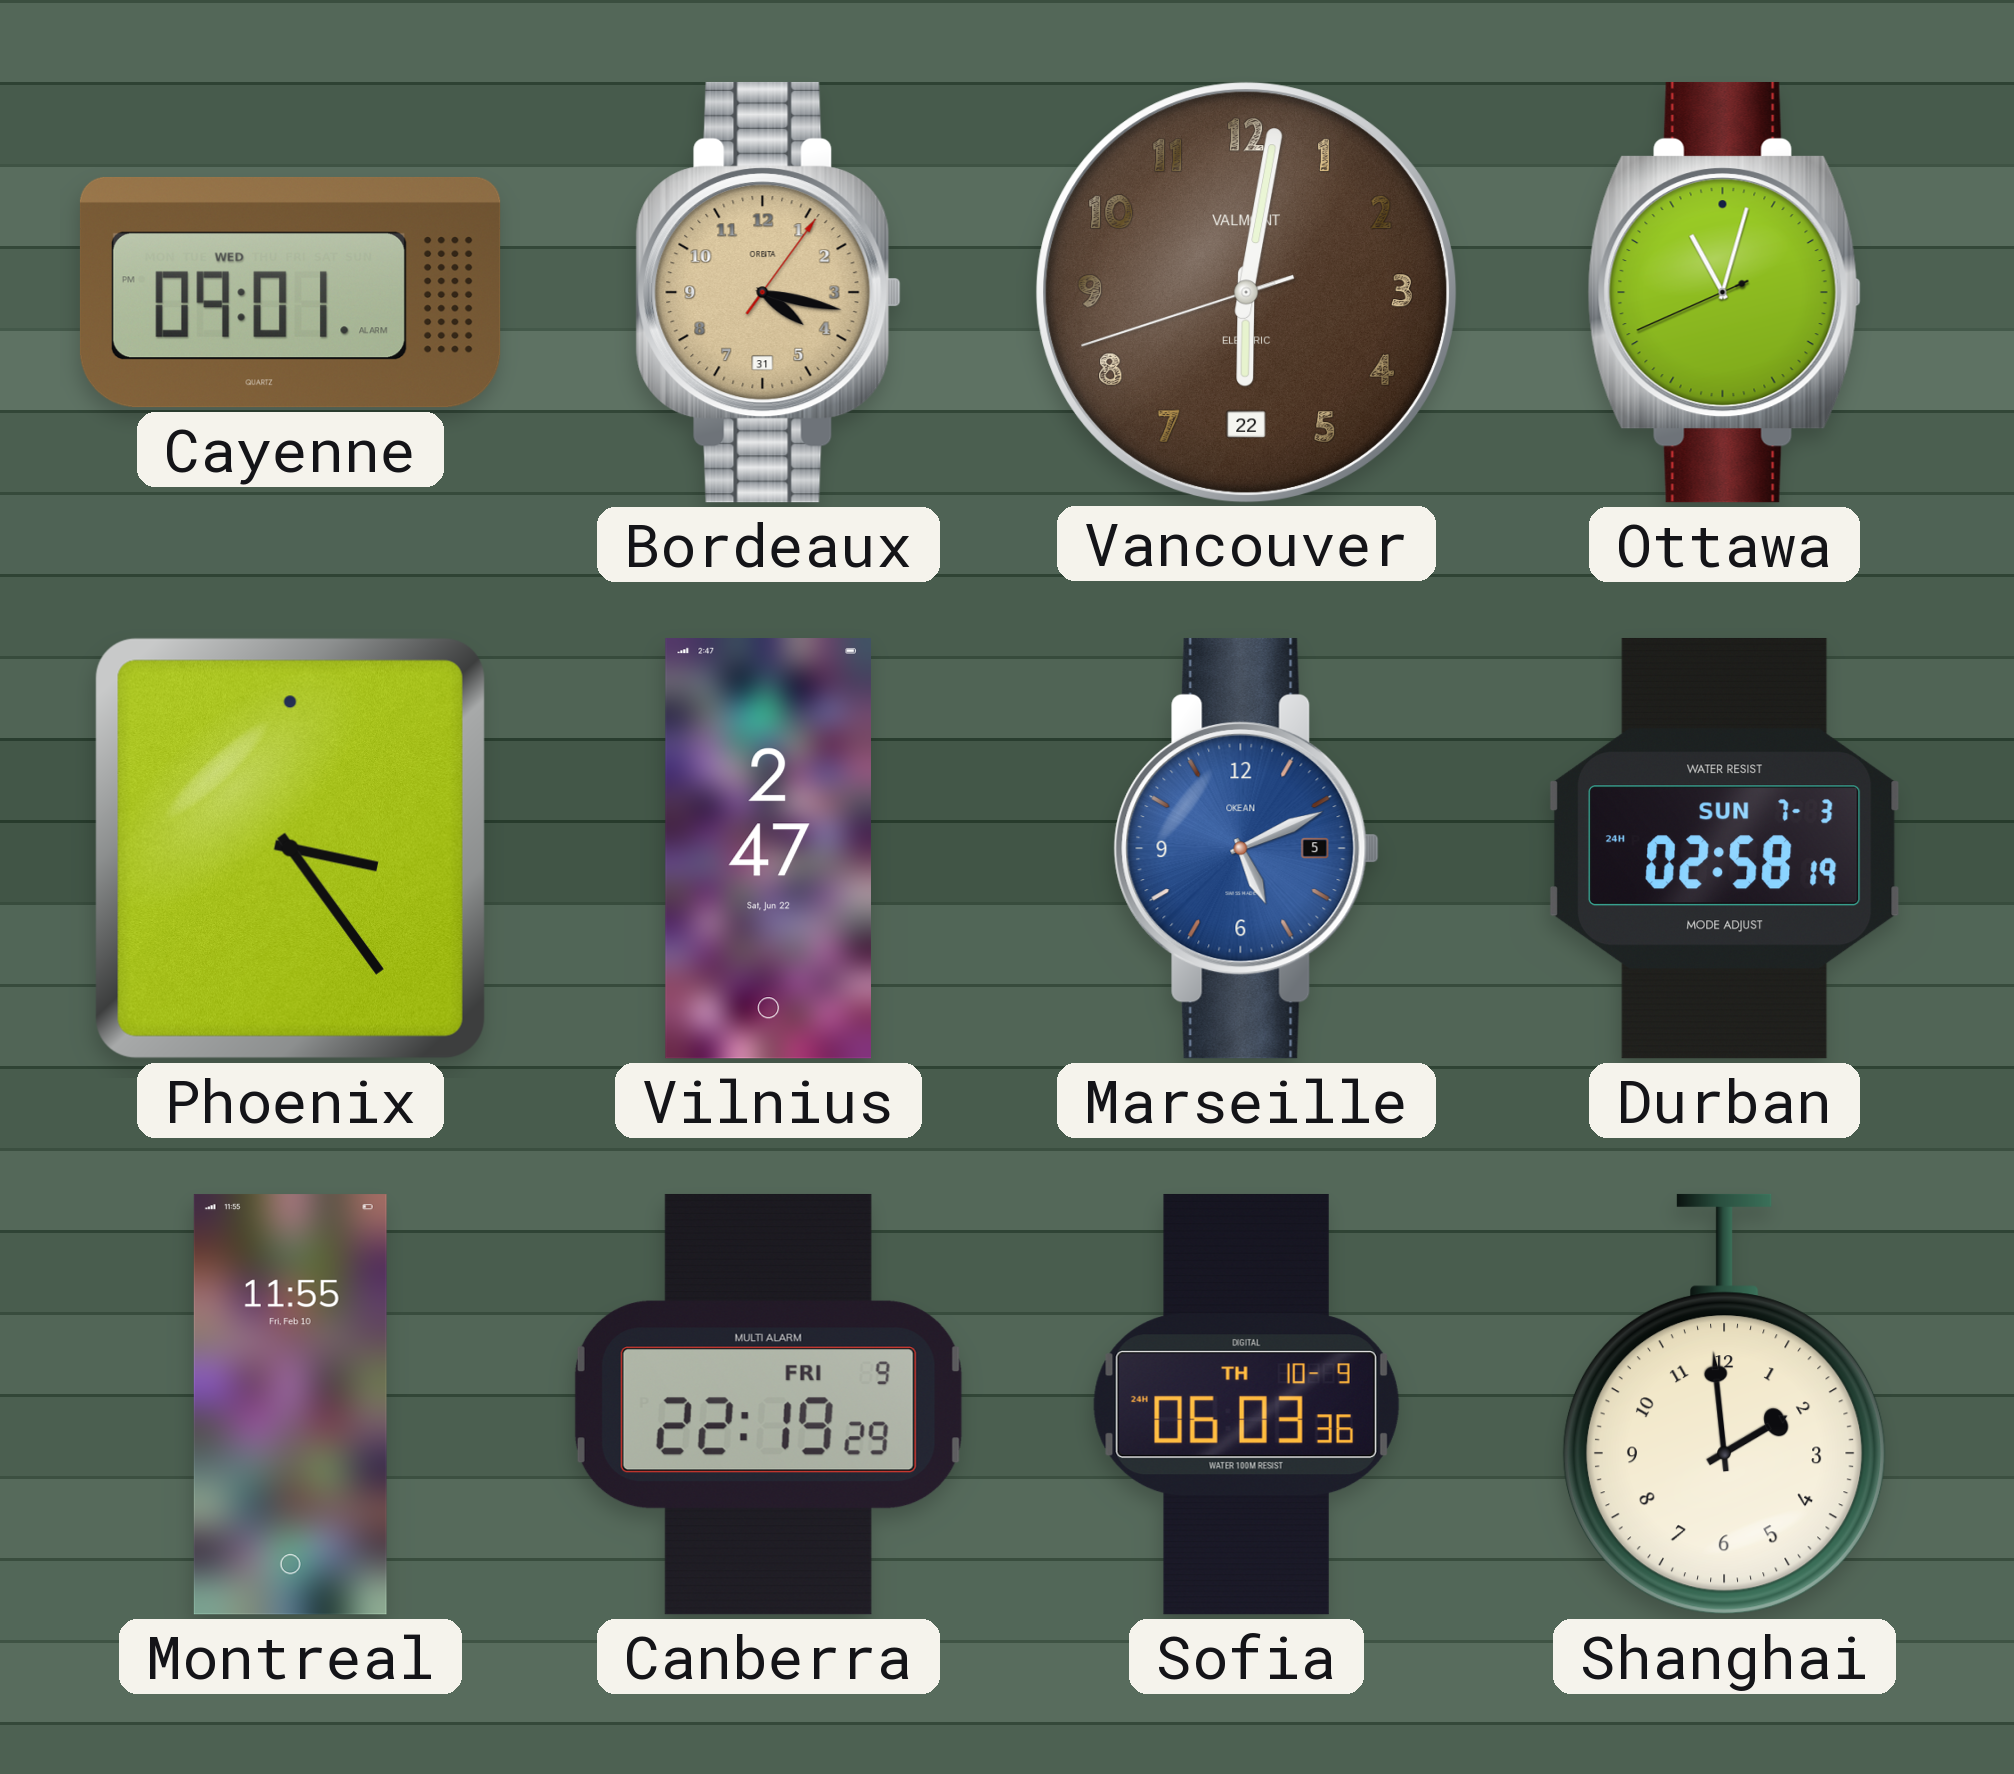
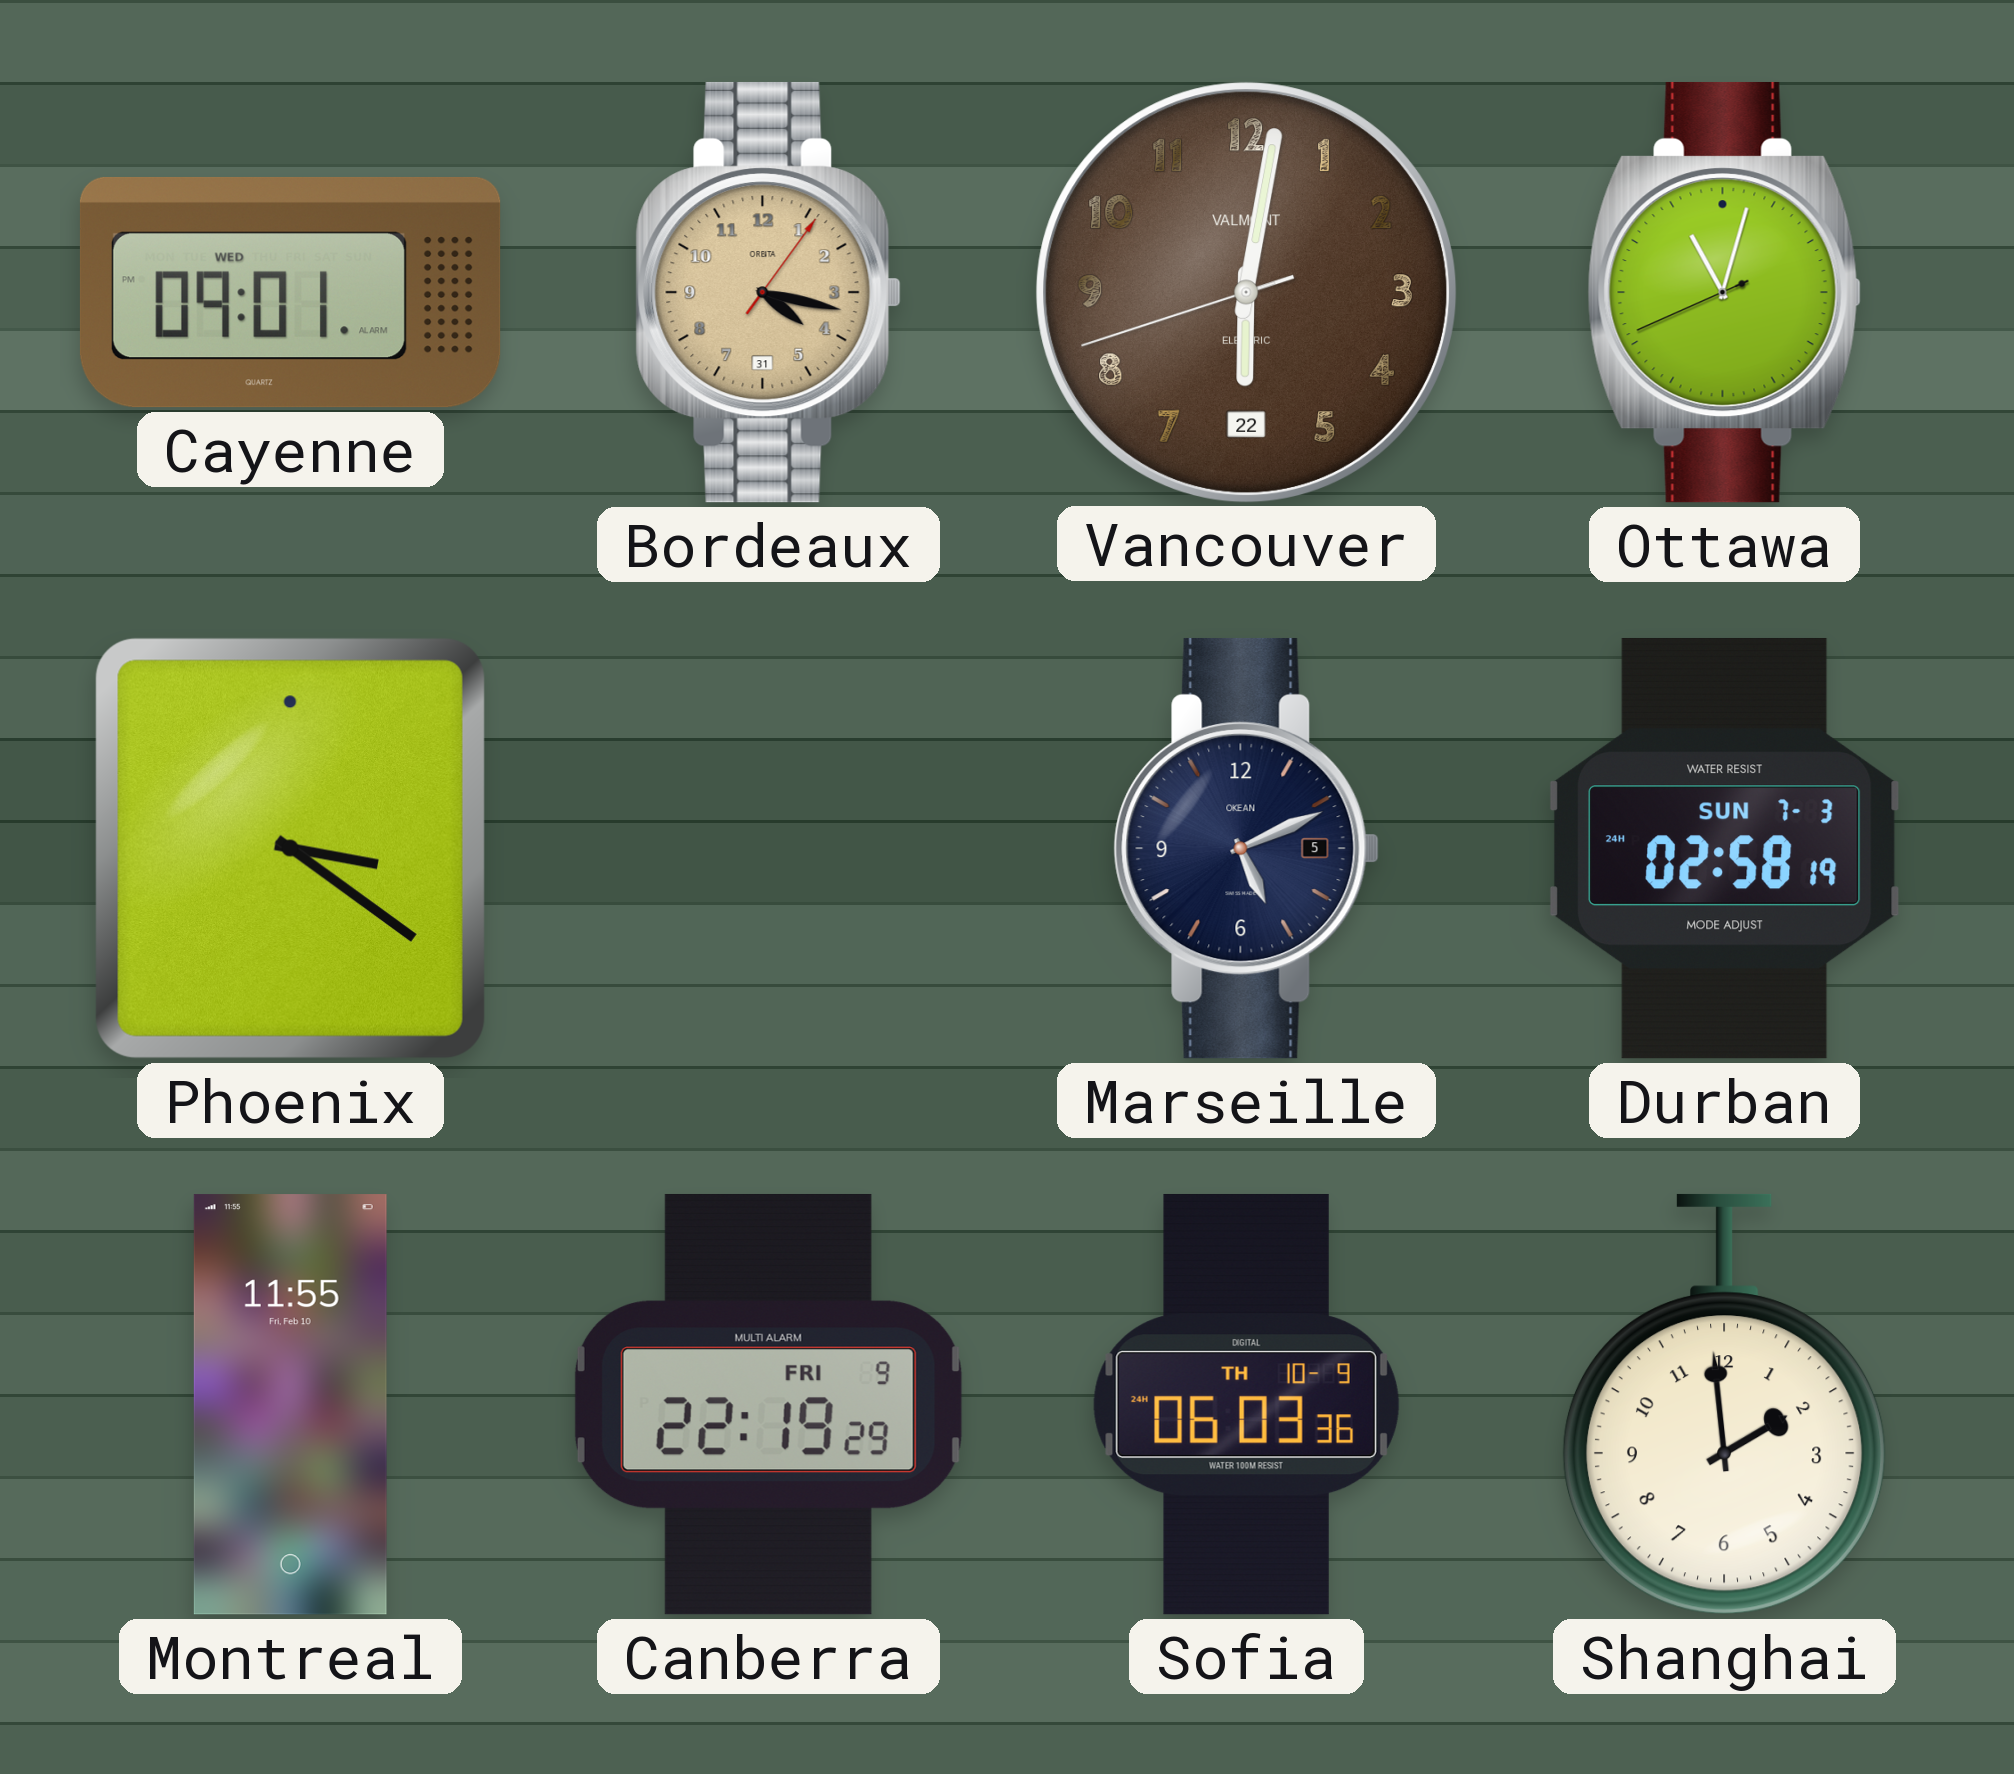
Phoenix: 3:24 -> 3:21 (290, 848)
Vilnius: 2:47 -> none (768, 849)
Marseille dial: blue -> navy (1246, 848)
